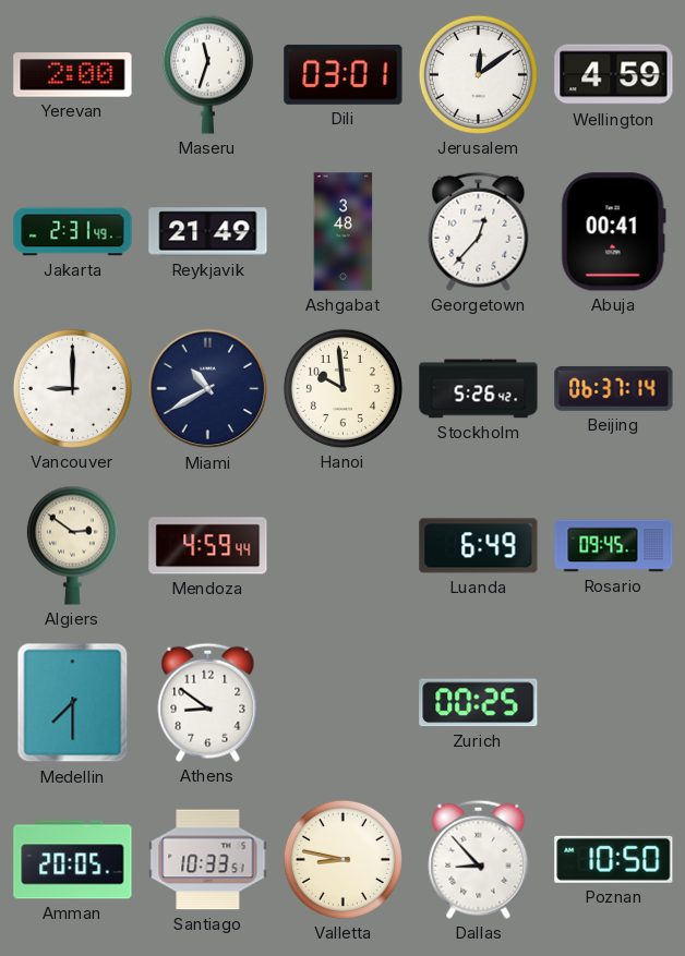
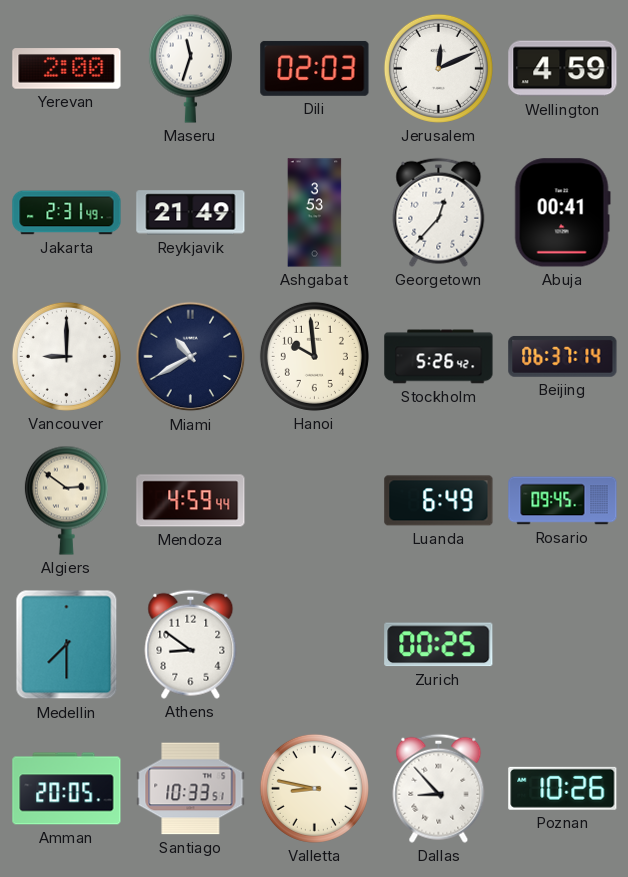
Dili: 03:01 -> 02:03 (315, 68)
Jerusalem: 12:09 -> 12:11 (438, 68)
Ashgabat: 3:48 -> 3:53 (315, 213)
Poznan: 10:50 -> 10:26 (563, 788)
